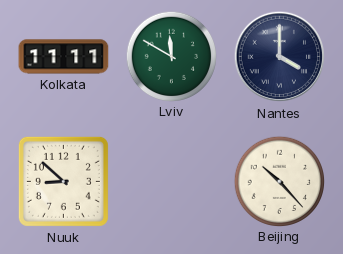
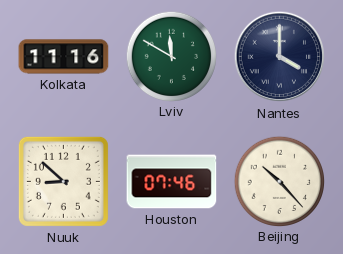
Kolkata: 11:11 -> 11:16 (64, 57)
Houston: none -> 07:46 (172, 182)
